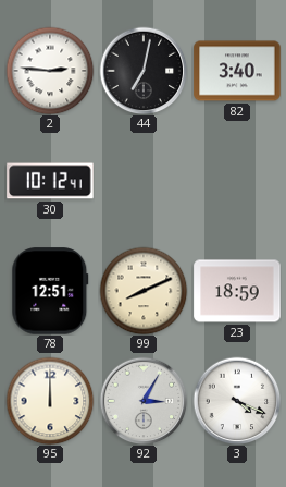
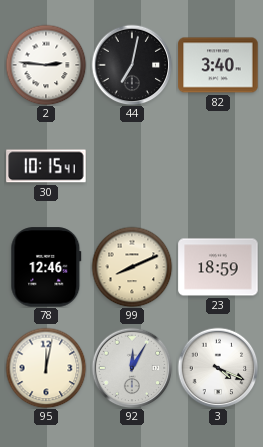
30: 10:12 -> 10:15 (46, 166)
78: 12:51 -> 12:46 (46, 267)
95: 12:00 -> 12:02 (46, 368)
92: 3:05 -> 12:05 (132, 368)
